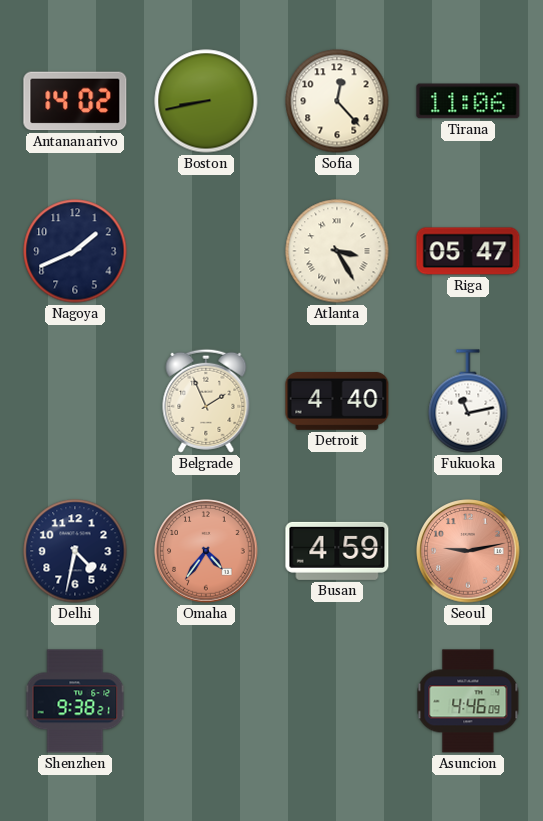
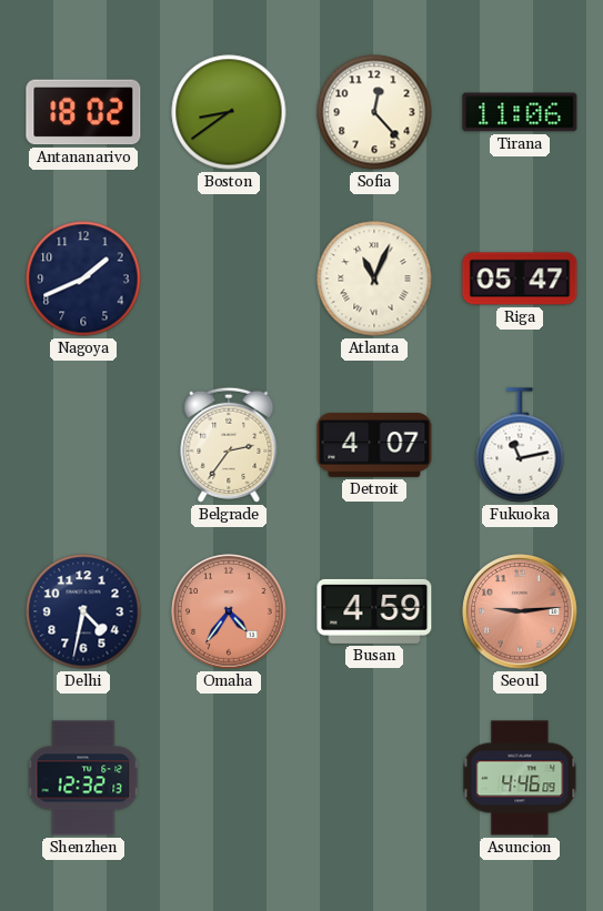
Antananarivo: 14:02 -> 18:02 (83, 112)
Boston: 8:43 -> 8:39 (229, 112)
Atlanta: 3:25 -> 11:04 (374, 279)
Belgrade: 1:56 -> 2:36 (229, 445)
Detroit: 4:40 -> 4:07 (374, 445)
Seoul: 9:13 -> 9:14 (520, 611)
Shenzhen: 9:38 -> 12:32 (83, 778)
